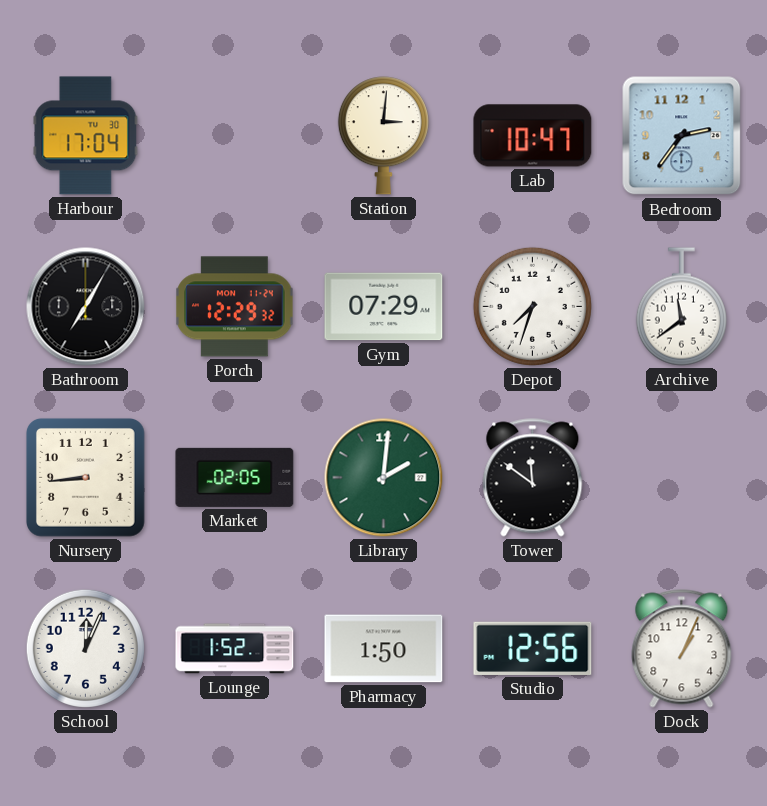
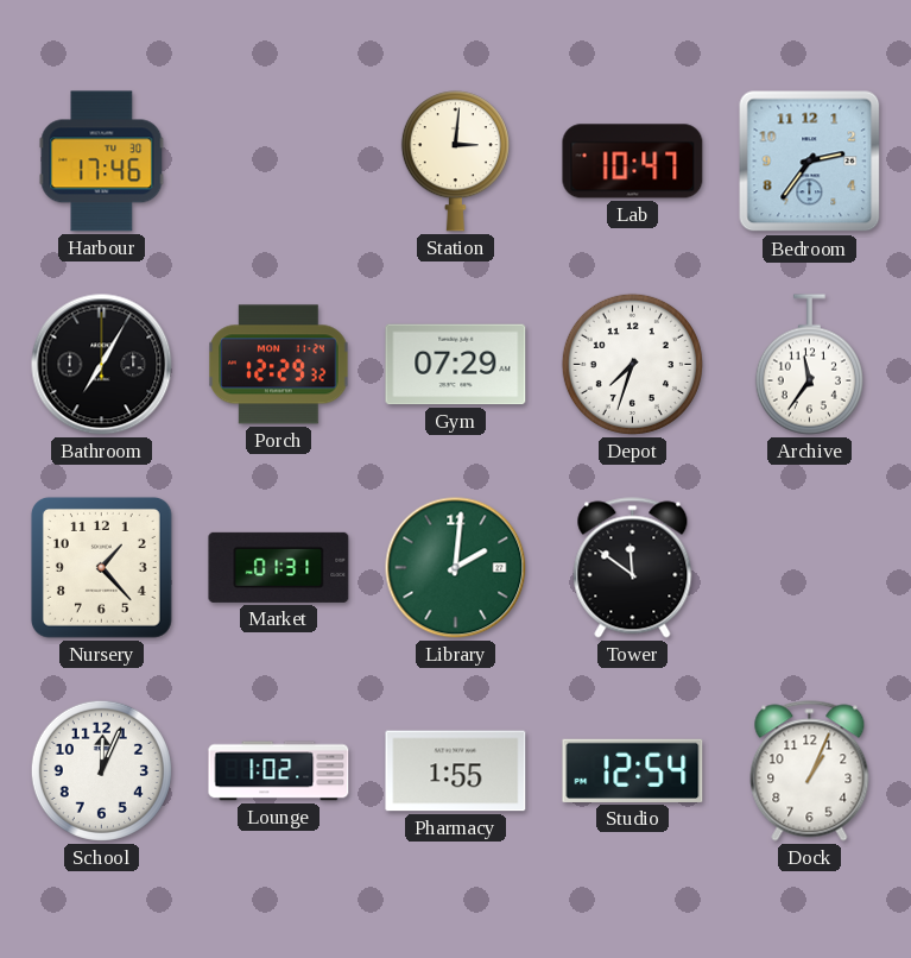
Harbour: 17:04 -> 17:46 (102, 162)
Archive: 11:39 -> 11:36 (809, 365)
Nursery: 8:44 -> 1:23 (101, 567)
Market: 02:05 -> 01:31 (279, 567)
Lounge: 1:52 -> 1:02 (279, 771)
Pharmacy: 1:50 -> 1:55 (456, 771)
Studio: 12:56 -> 12:54 (633, 770)
